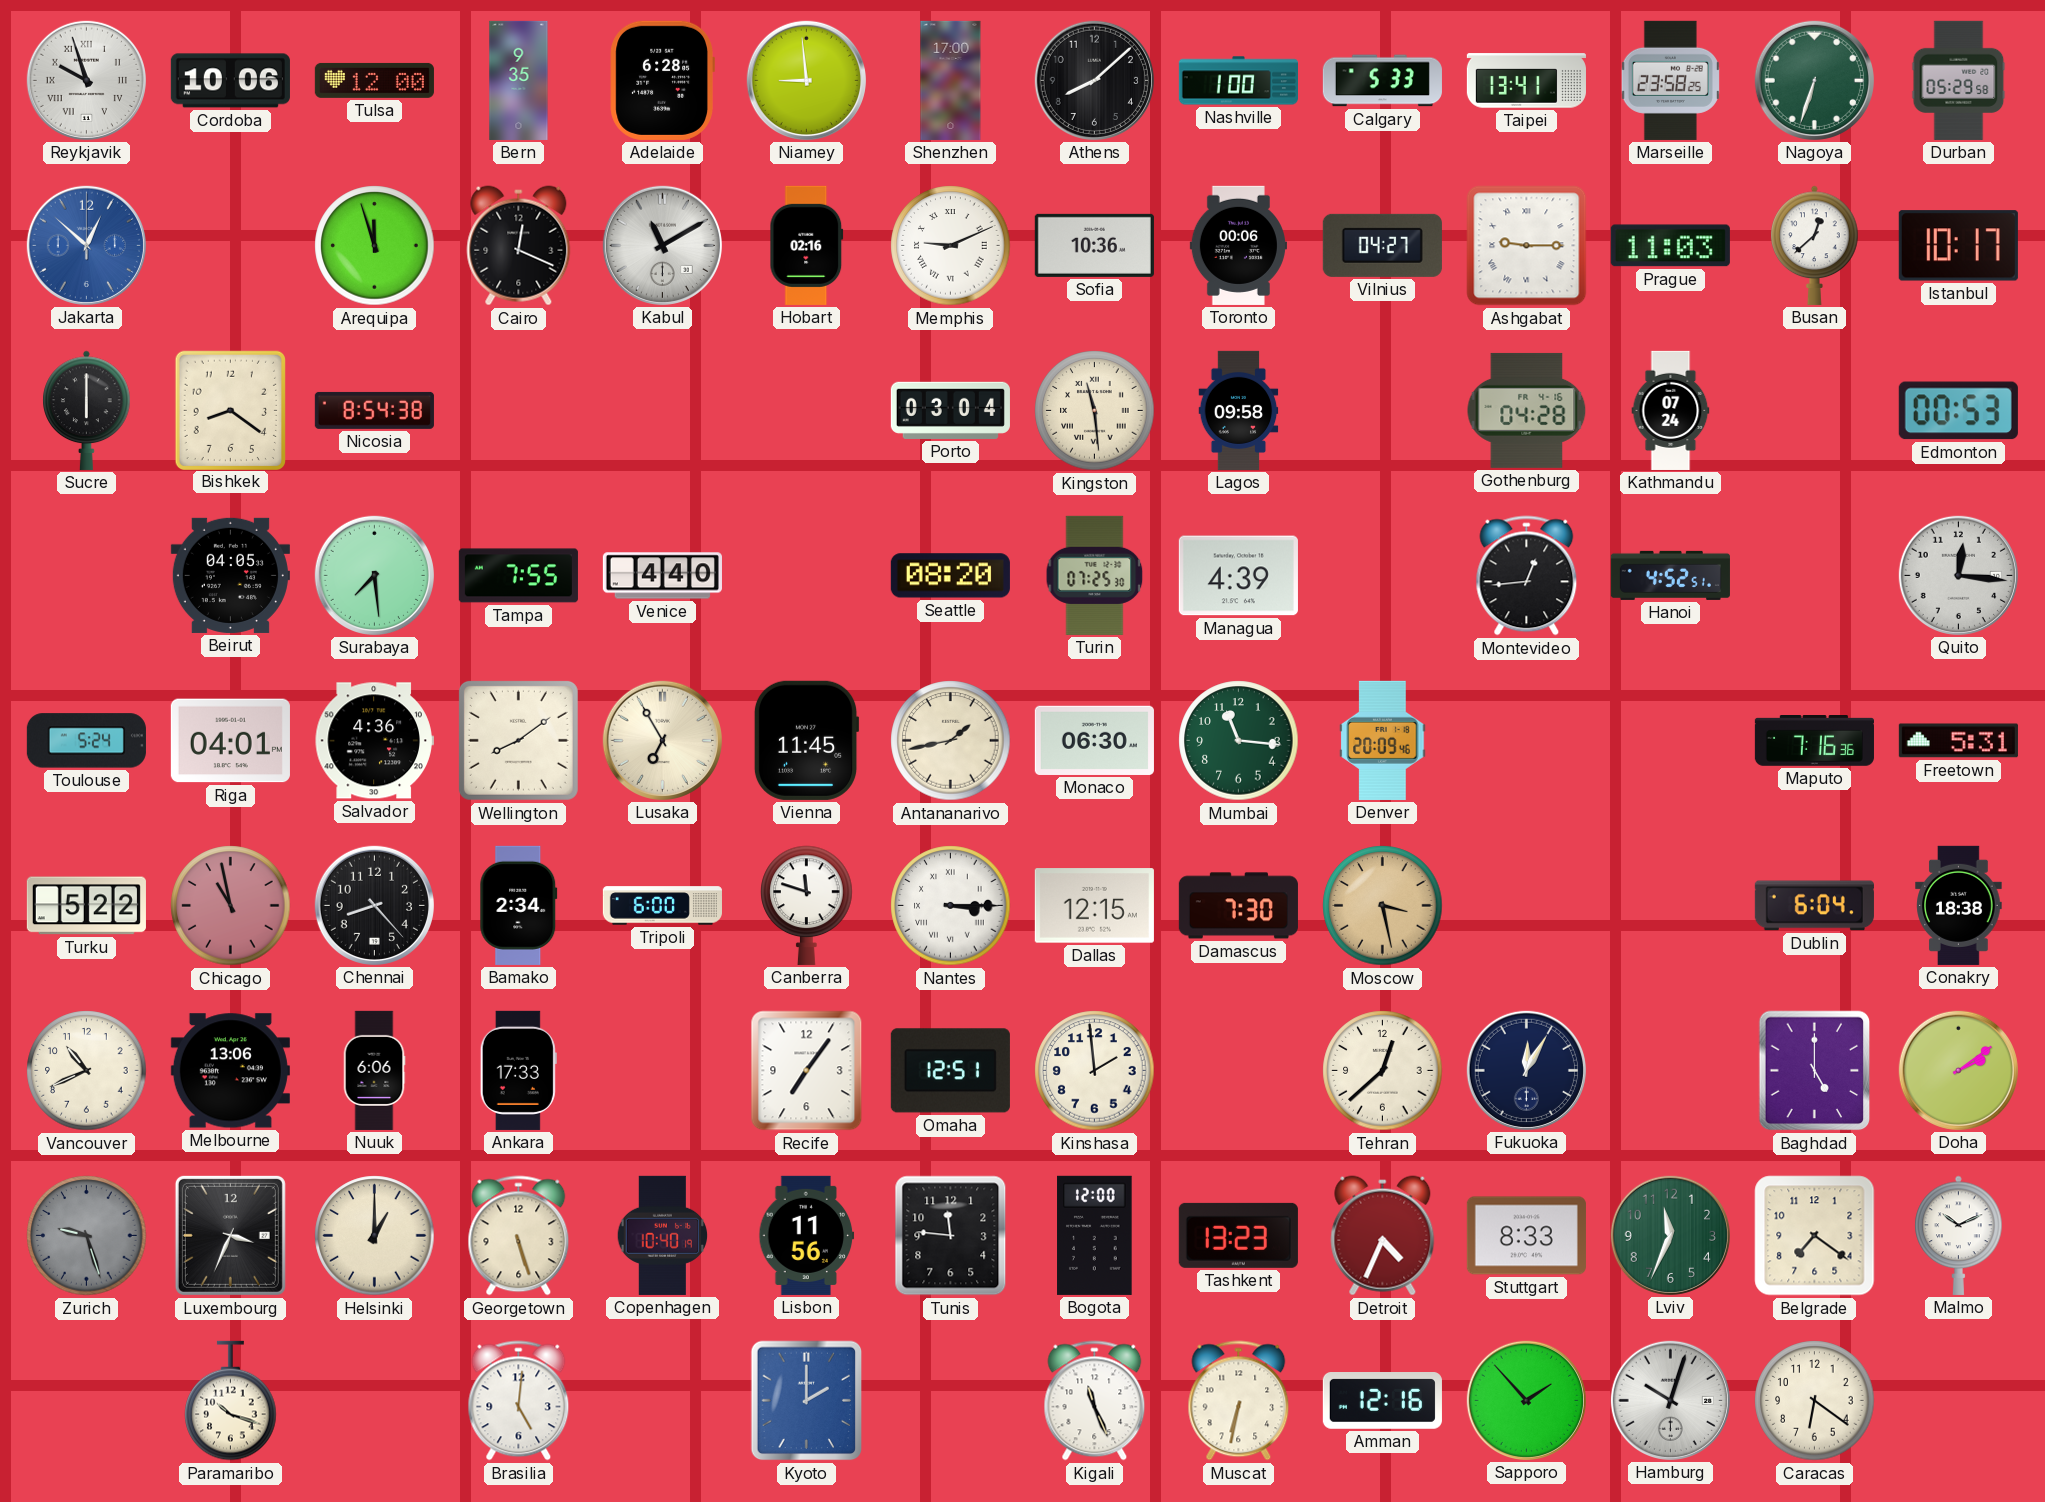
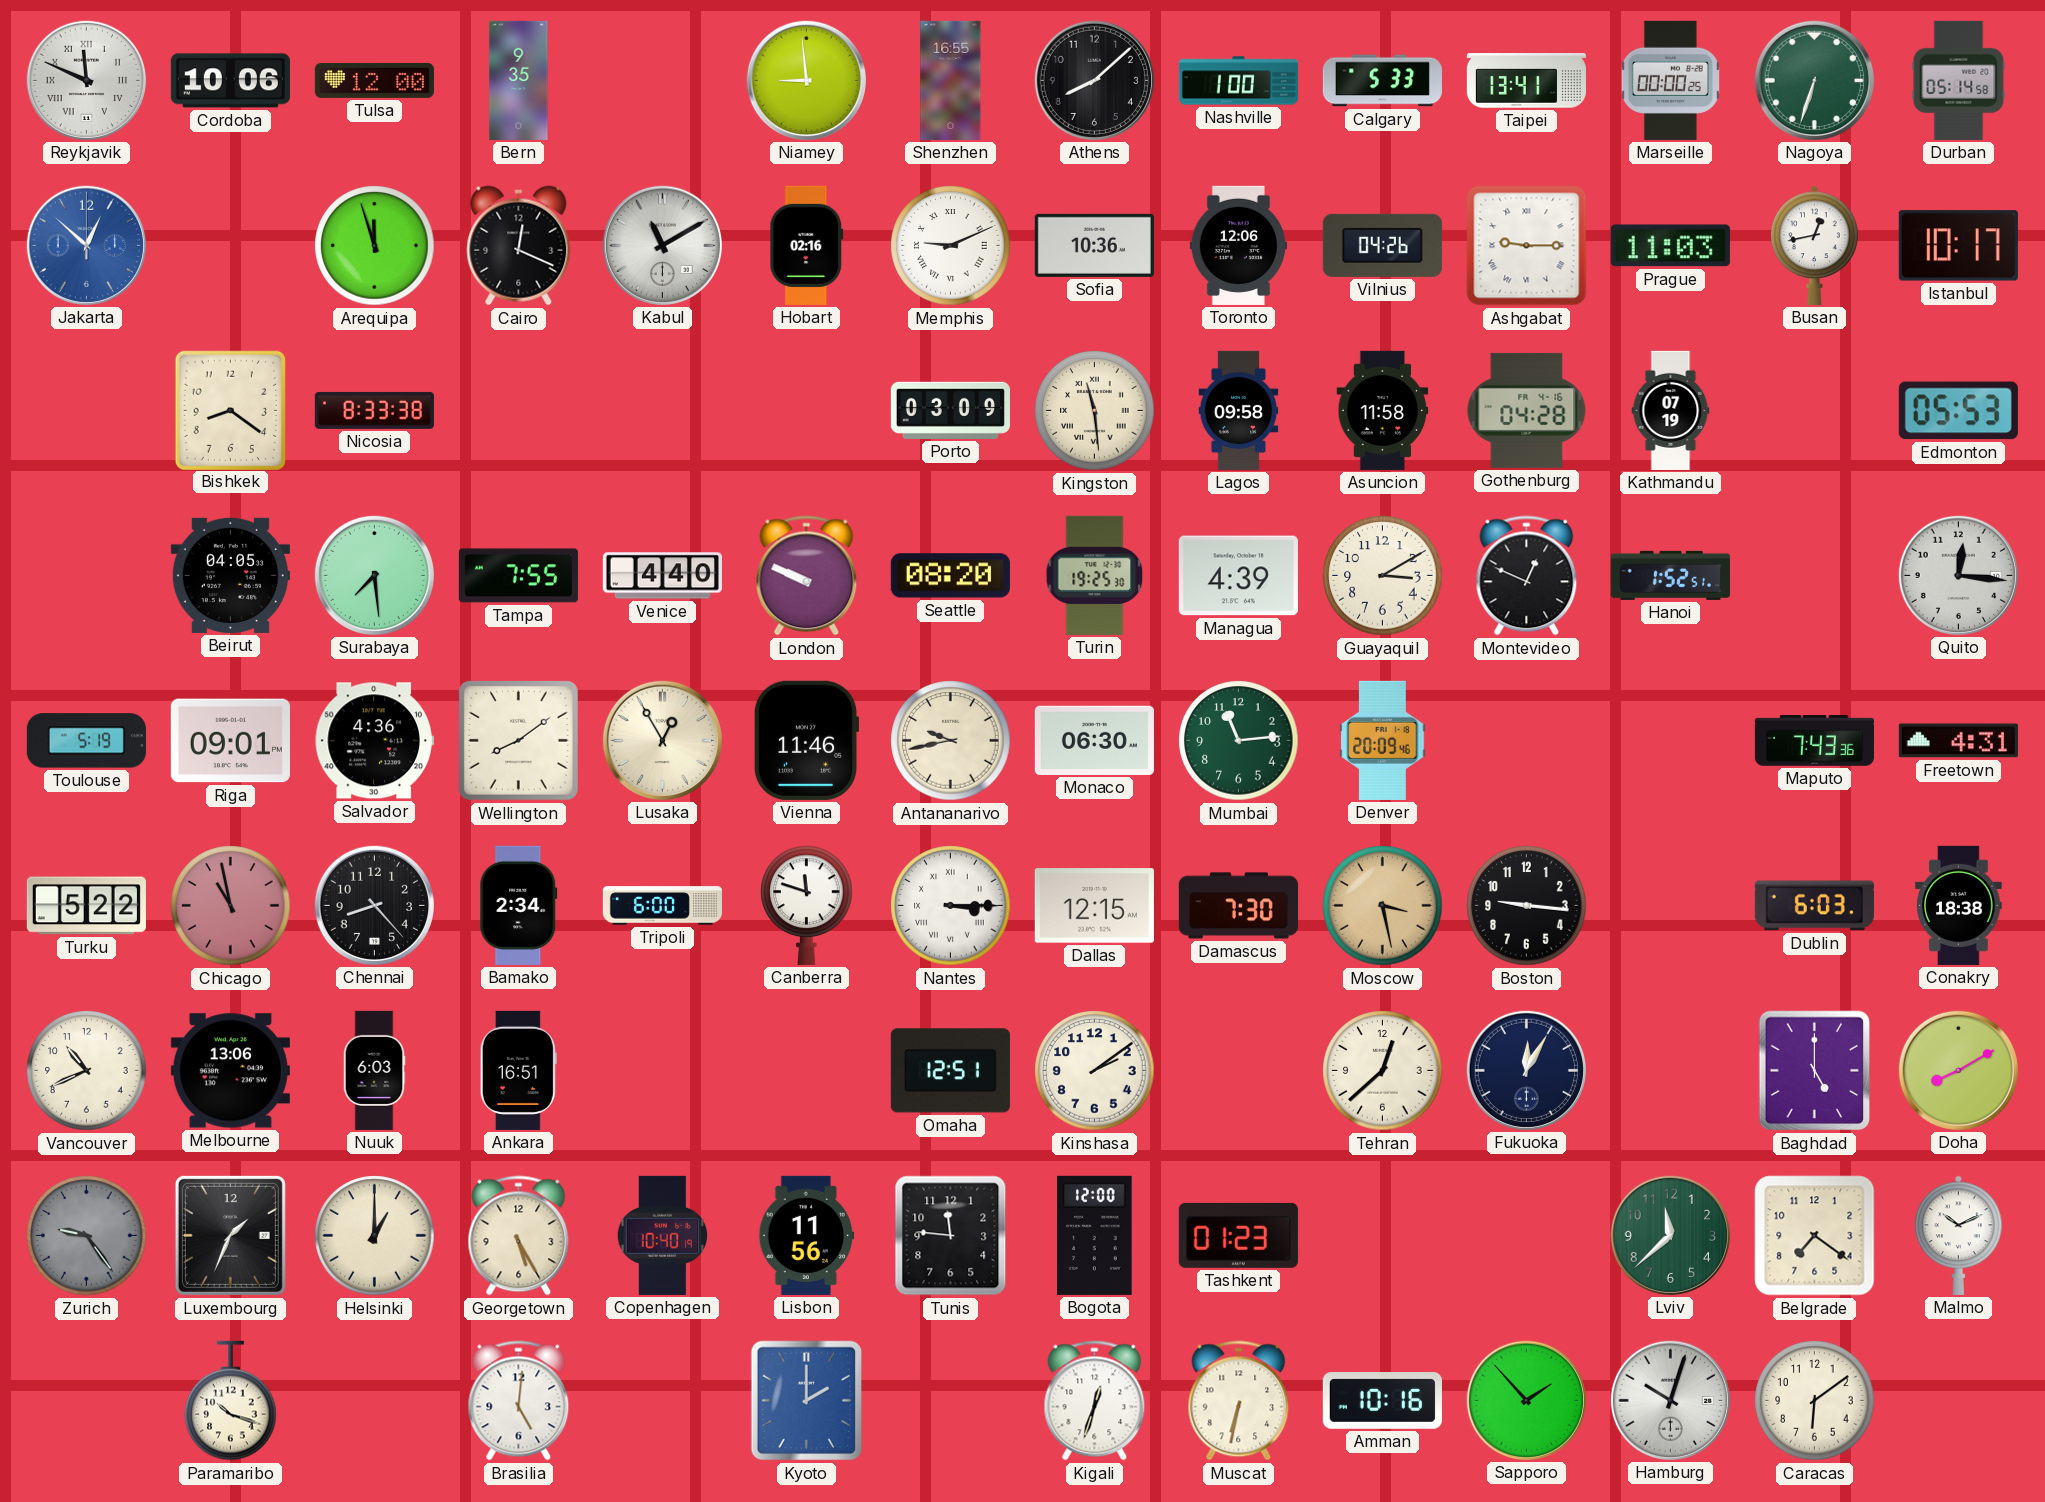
Reykjavik: 9:57 -> 11:49 (86, 80)
Adelaide: 6:28 -> none (662, 80)
Shenzhen: 17:00 -> 16:55 (951, 80)
Marseille: 23:58 -> 00:00 (1670, 80)
Durban: 05:29 -> 05:14 (1959, 80)
Toronto: 00:06 -> 12:06 (1238, 245)
Vilnius: 04:27 -> 04:26 (1382, 245)
Busan: 12:38 -> 12:43 (1815, 245)
Sucre: 6:00 -> none (87, 410)
Nicosia: 8:54 -> 8:33 (374, 410)
Porto: 03:04 -> 03:09 (950, 410)
Asuncion: none -> 11:58 (1383, 410)
Kathmandu: 07:24 -> 07:19 (1671, 410)
Edmonton: 00:53 -> 05:53 (1958, 411)
London: none -> 9:49 (807, 576)
Turin: 07:25 -> 19:25 (1095, 575)
Guayaquil: none -> 3:10 (1383, 576)
Montevideo: 12:44 -> 12:49 (1527, 576)
Hanoi: 4:52 -> 1:52 (1670, 575)
Toulouse: 5:24 -> 5:19 (86, 741)
Riga: 04:01 -> 09:01 (230, 741)
Lusaka: 6:55 -> 12:55 (662, 740)
Vienna: 11:45 -> 11:46 (806, 740)
Antananarivo: 1:43 -> 9:43 (951, 741)
Mumbai: 11:16 -> 11:14 (1239, 741)
Maputo: 7:16 -> 7:43 (1814, 741)
Freetown: 5:31 -> 4:31 (1958, 741)
Boston: none -> 9:16 (1527, 906)
Dublin: 6:04 -> 6:03 (1814, 906)
Nuuk: 6:06 -> 6:03 (374, 1070)
Ankara: 17:33 -> 16:51 (518, 1070)
Recife: 7:06 -> none (807, 1071)
Kinshasa: 1:59 -> 2:09 (1095, 1071)
Doha: 2:09 -> 8:10 (1958, 1070)
Zurich: 9:27 -> 9:24 (87, 1236)
Luxembourg: 3:34 -> 1:34 (230, 1235)
Georgetown: 5:27 -> 5:25 (519, 1236)
Tashkent: 13:23 -> 01:23 (1238, 1235)
Detroit: 4:34 -> none (1383, 1236)
Stuttgart: 8:33 -> none (1526, 1236)
Lviv: 11:34 -> 11:38 (1670, 1235)
Kigali: 11:26 -> 12:33 (1095, 1401)
Amman: 12:16 -> 10:16 (1382, 1401)
Caracas: 6:21 -> 6:09 (1815, 1401)
